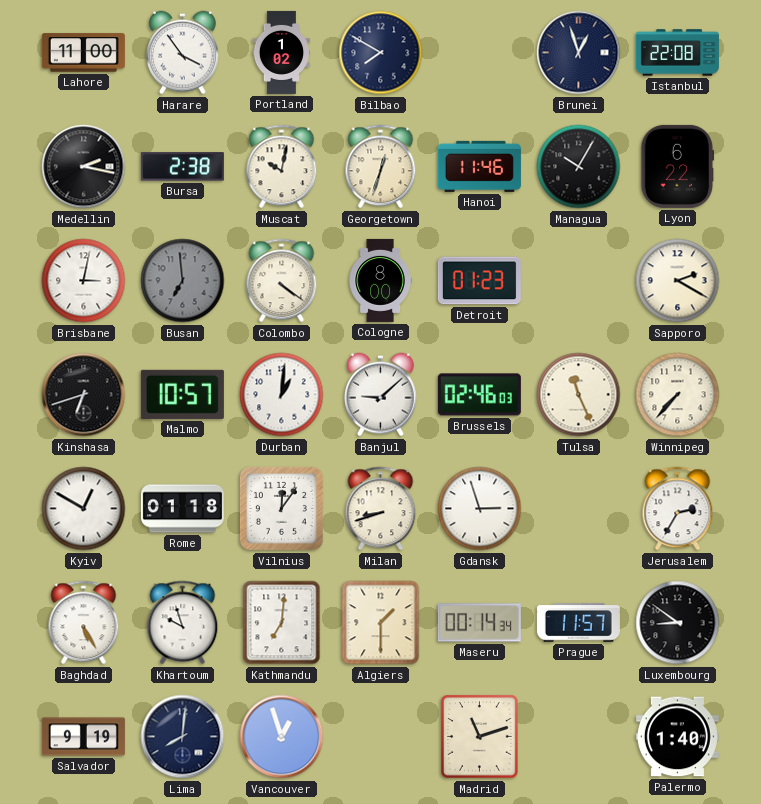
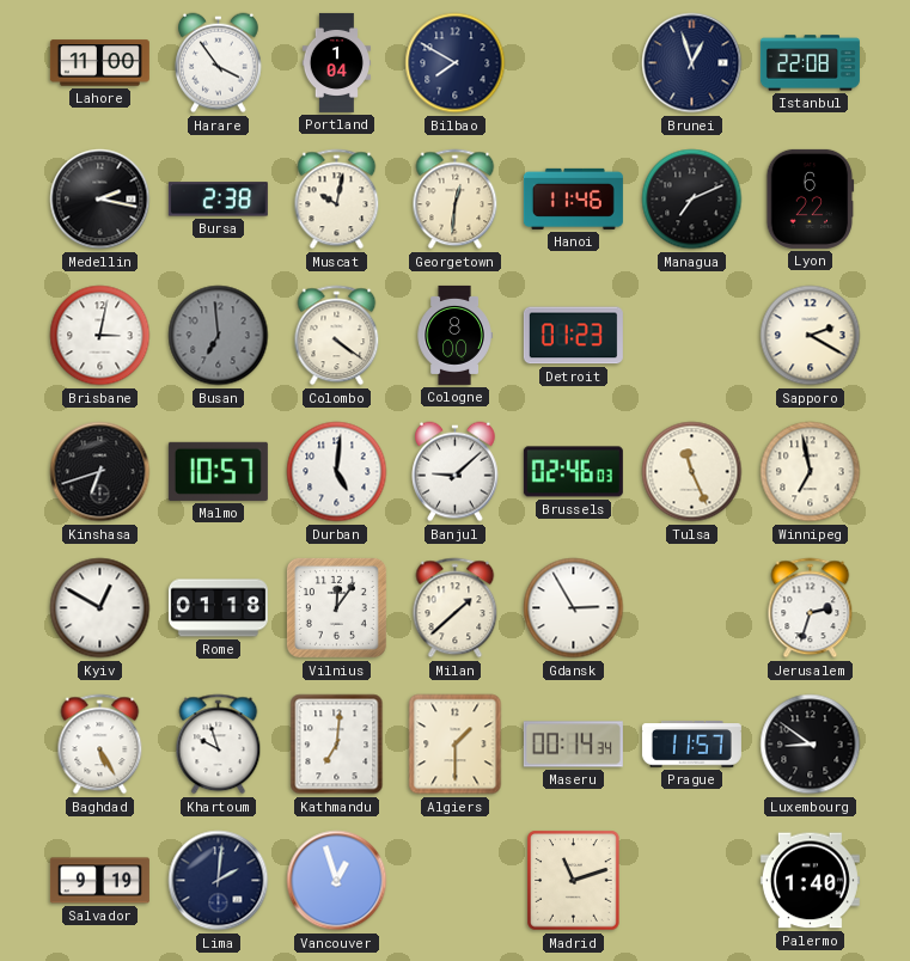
Portland: 1:02 -> 1:04 (336, 62)
Georgetown: 12:33 -> 12:31 (456, 200)
Managua: 10:05 -> 7:11 (692, 200)
Durban: 1:01 -> 5:01 (337, 472)
Winnipeg: 7:37 -> 6:58 (811, 472)
Milan: 8:42 -> 1:38 (456, 608)
Gdansk: 2:57 -> 2:55 (574, 608)
Jerusalem: 2:35 -> 2:33 (811, 608)
Lima: 8:01 -> 2:01 (219, 881)
